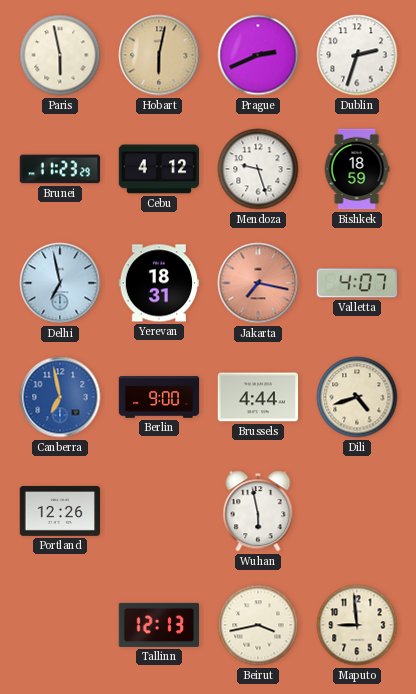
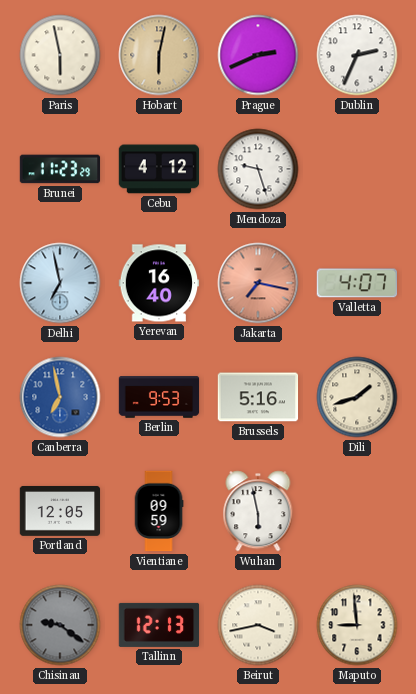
Dublin: 2:33 -> 2:34 (357, 55)
Bishkek: 18:59 -> none (357, 169)
Yerevan: 18:31 -> 16:40 (159, 283)
Berlin: 9:00 -> 9:53 (159, 397)
Brussels: 4:44 -> 5:16 (258, 397)
Dili: 4:42 -> 1:42 (357, 397)
Portland: 12:26 -> 12:05 (60, 511)
Vientiane: none -> 09:59 (159, 511)
Chisinau: none -> 9:21 (60, 625)
